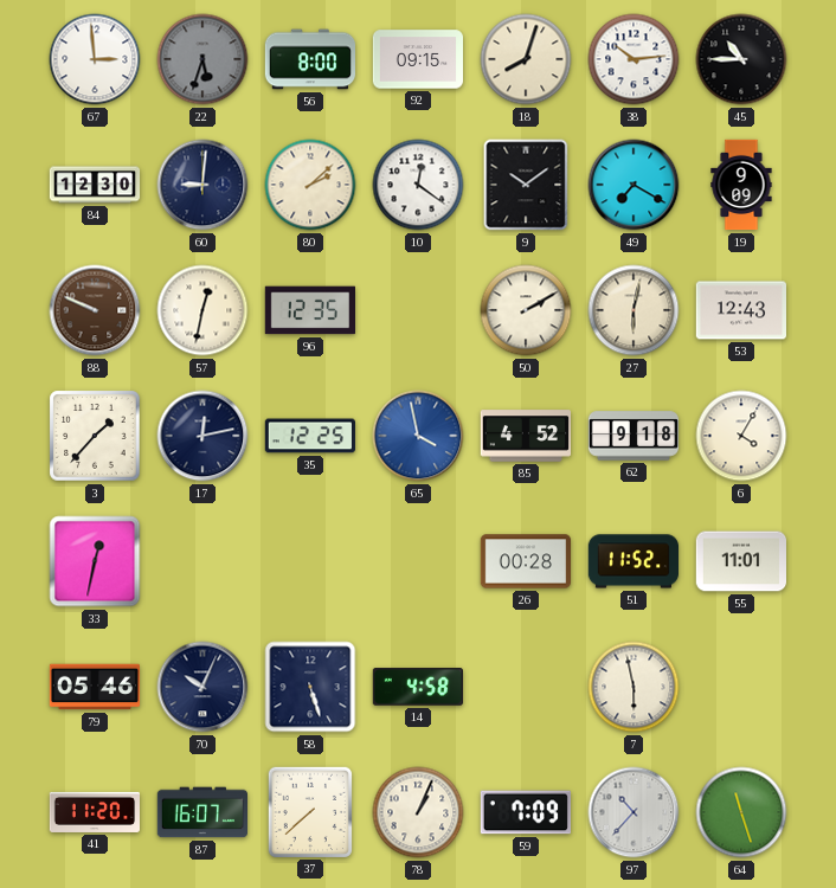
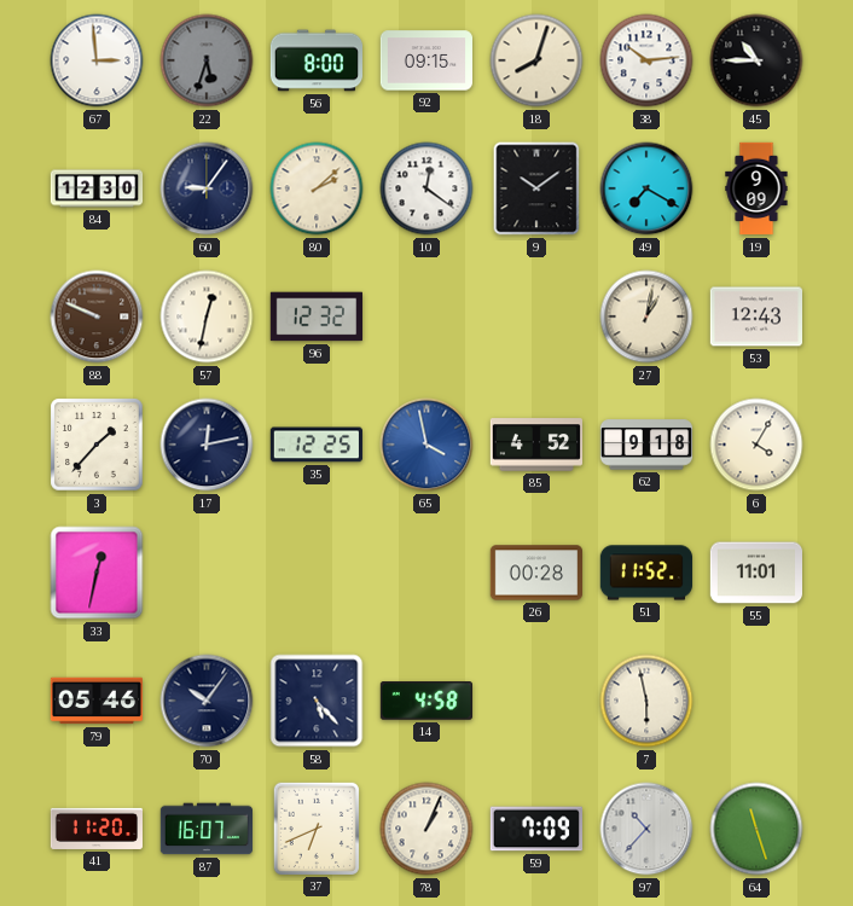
60: 9:01 -> 9:06 (207, 188)
96: 12:35 -> 12:32 (315, 316)
50: 2:10 -> none (526, 310)
27: 6:02 -> 1:02 (646, 316)
70: 10:04 -> 10:06 (207, 701)
58: 5:27 -> 5:23 (317, 701)
37: 7:38 -> 6:41 (315, 827)
